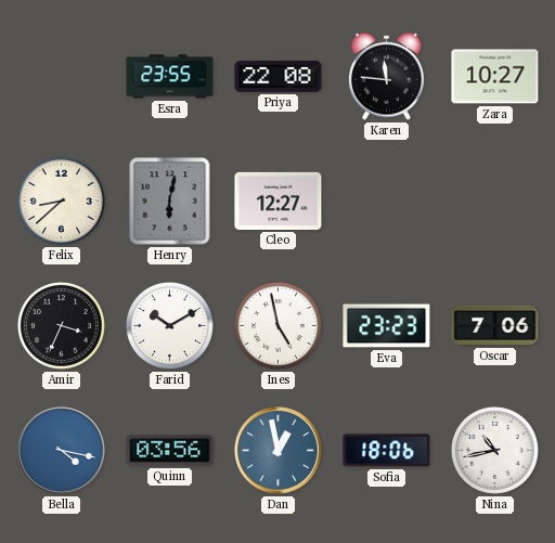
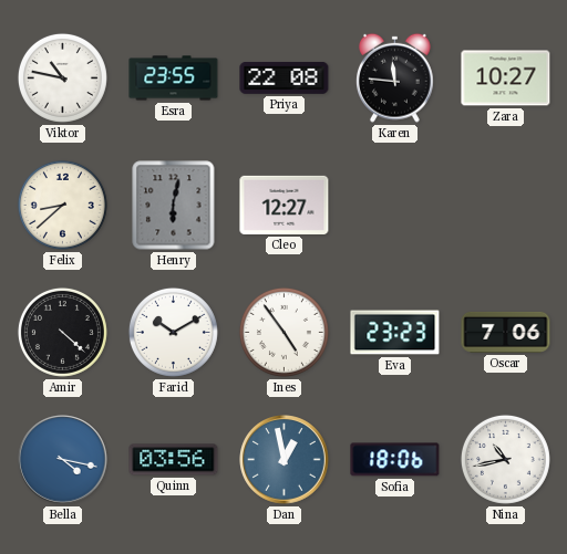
Viktor: none -> 10:47 (62, 77)
Amir: 3:34 -> 4:22 (62, 332)
Ines: 4:58 -> 4:54 (283, 332)
